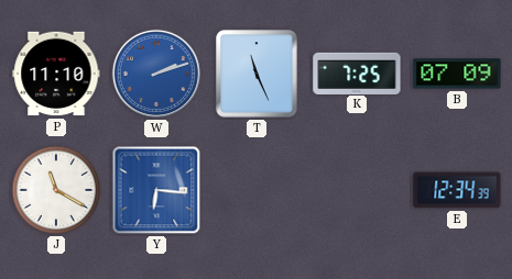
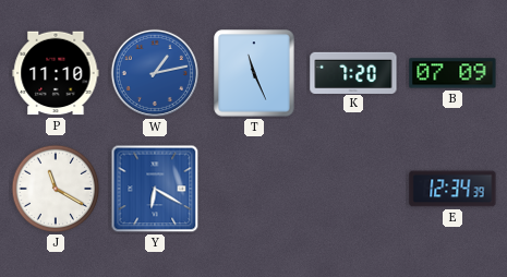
W: 2:12 -> 1:13 (155, 73)
K: 7:25 -> 7:20 (353, 72)
Y: 6:16 -> 6:20 (155, 189)
